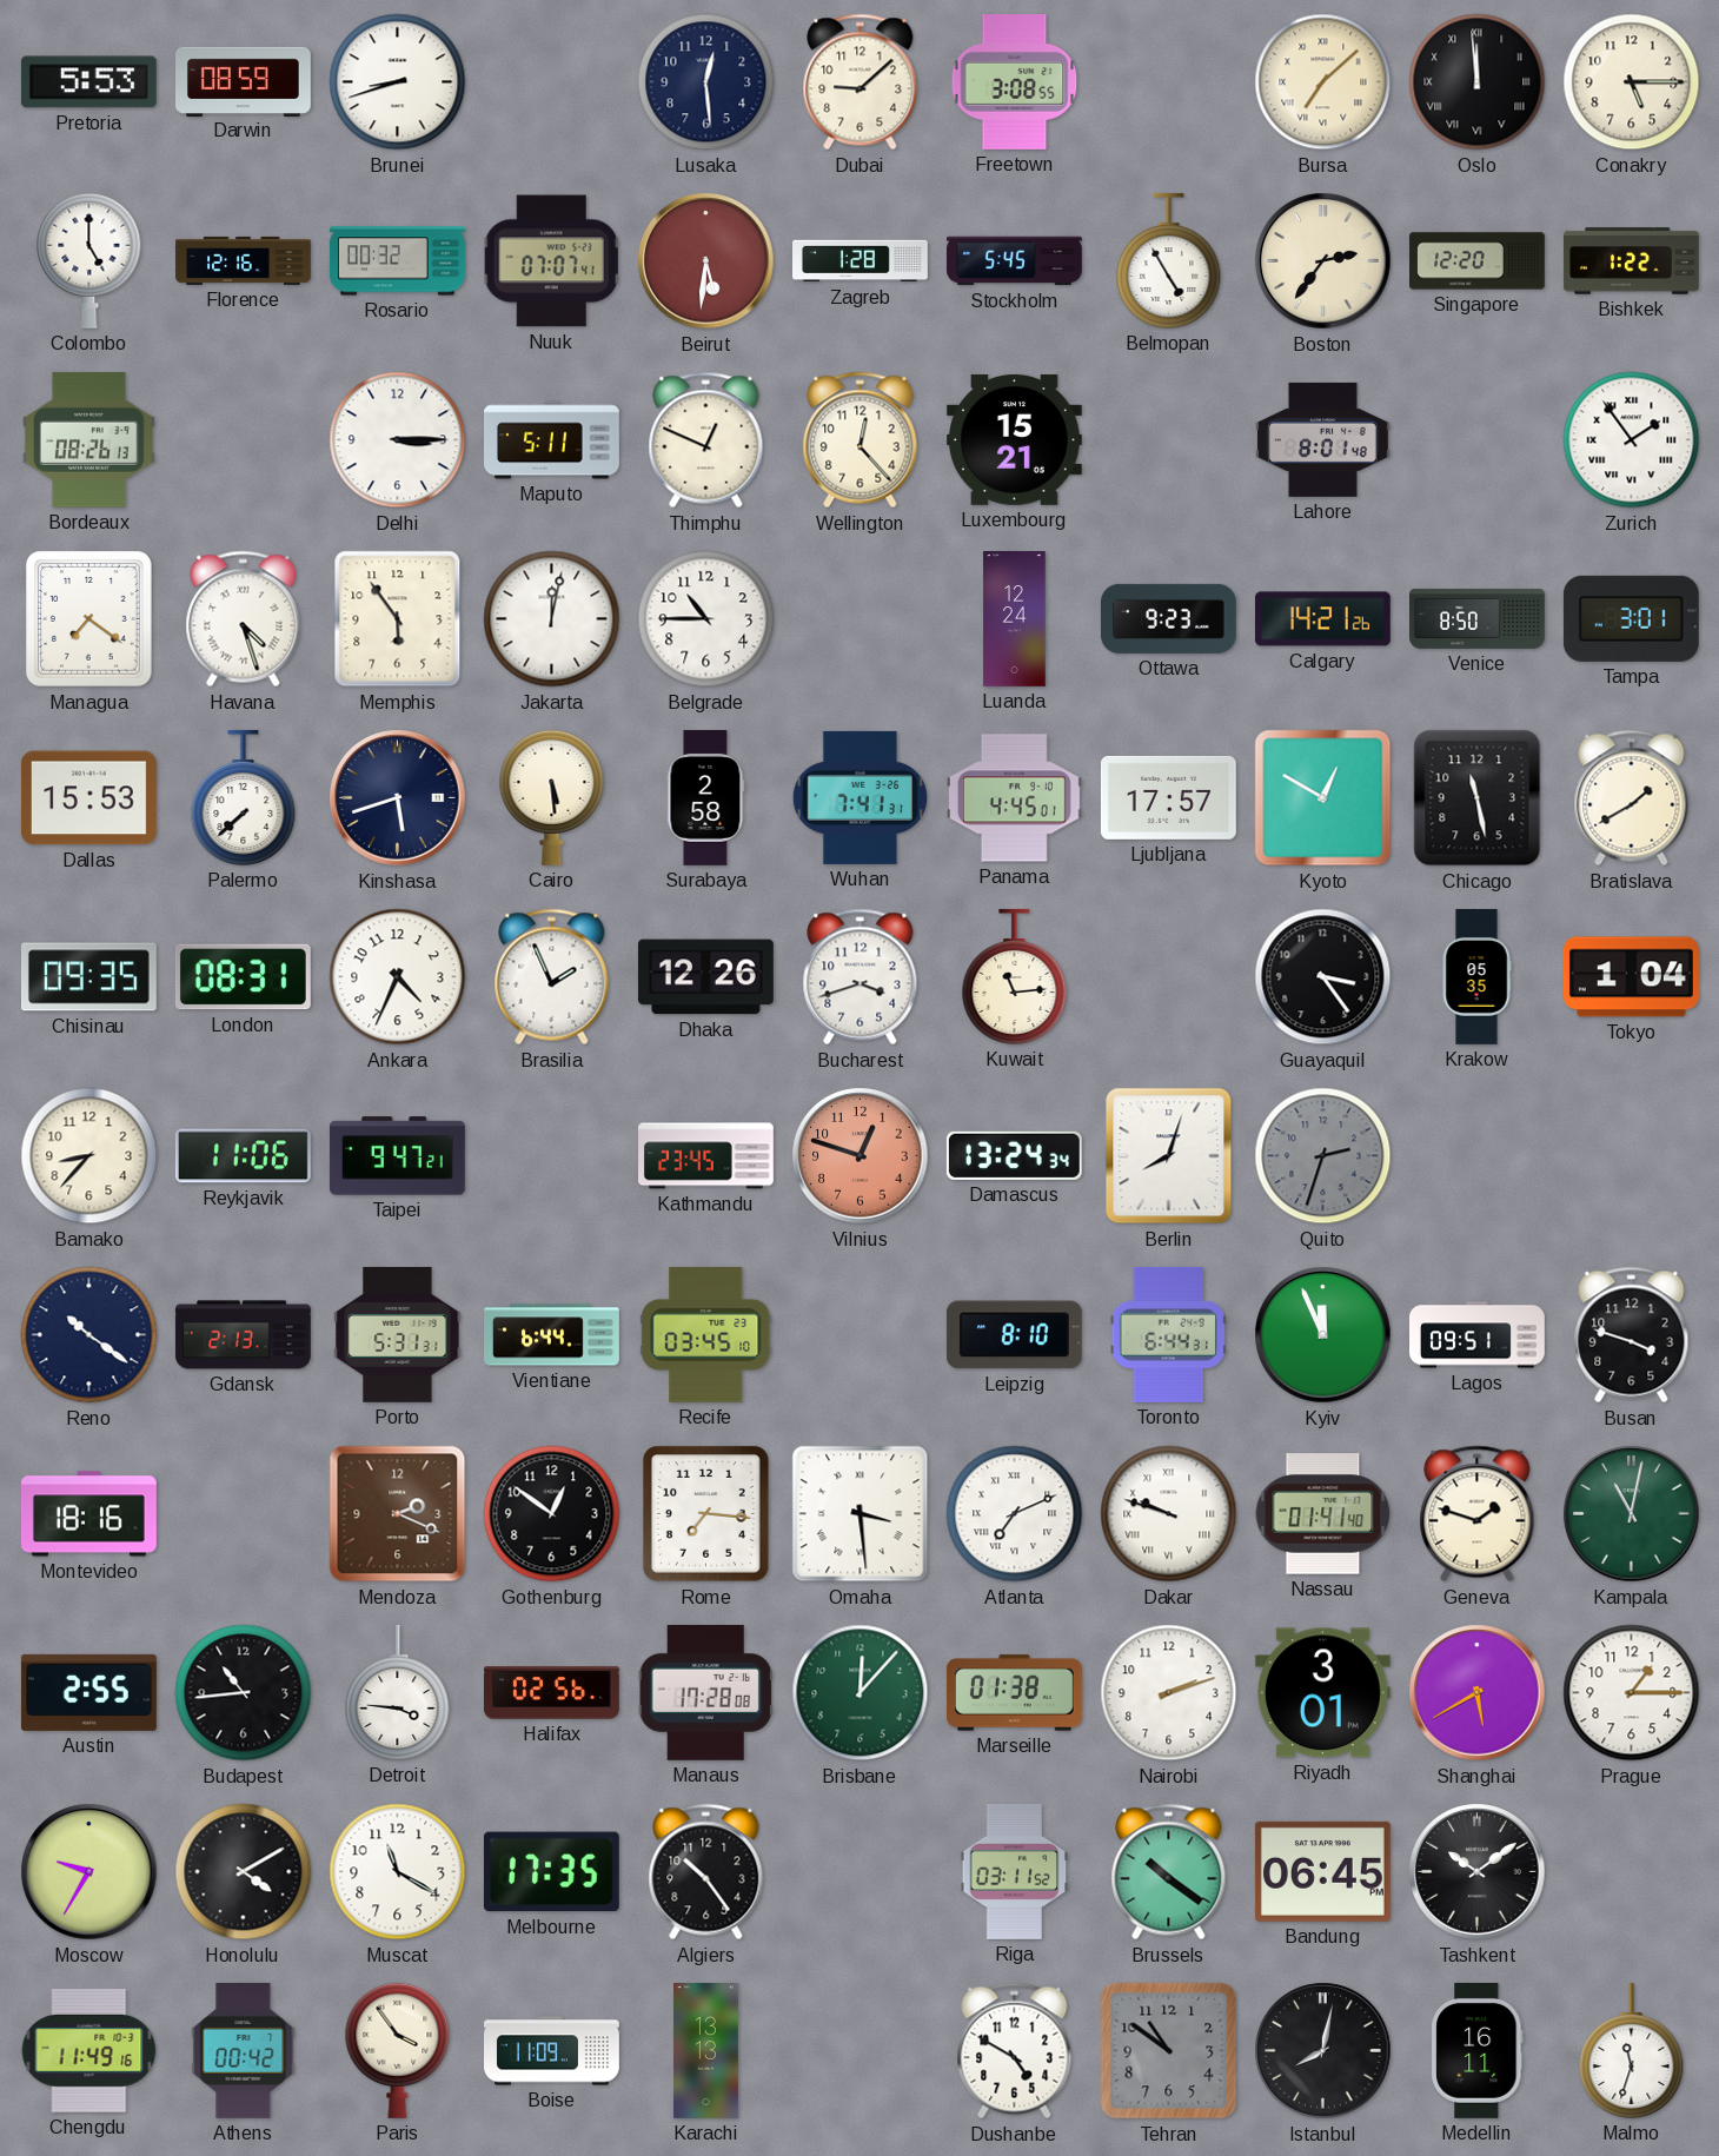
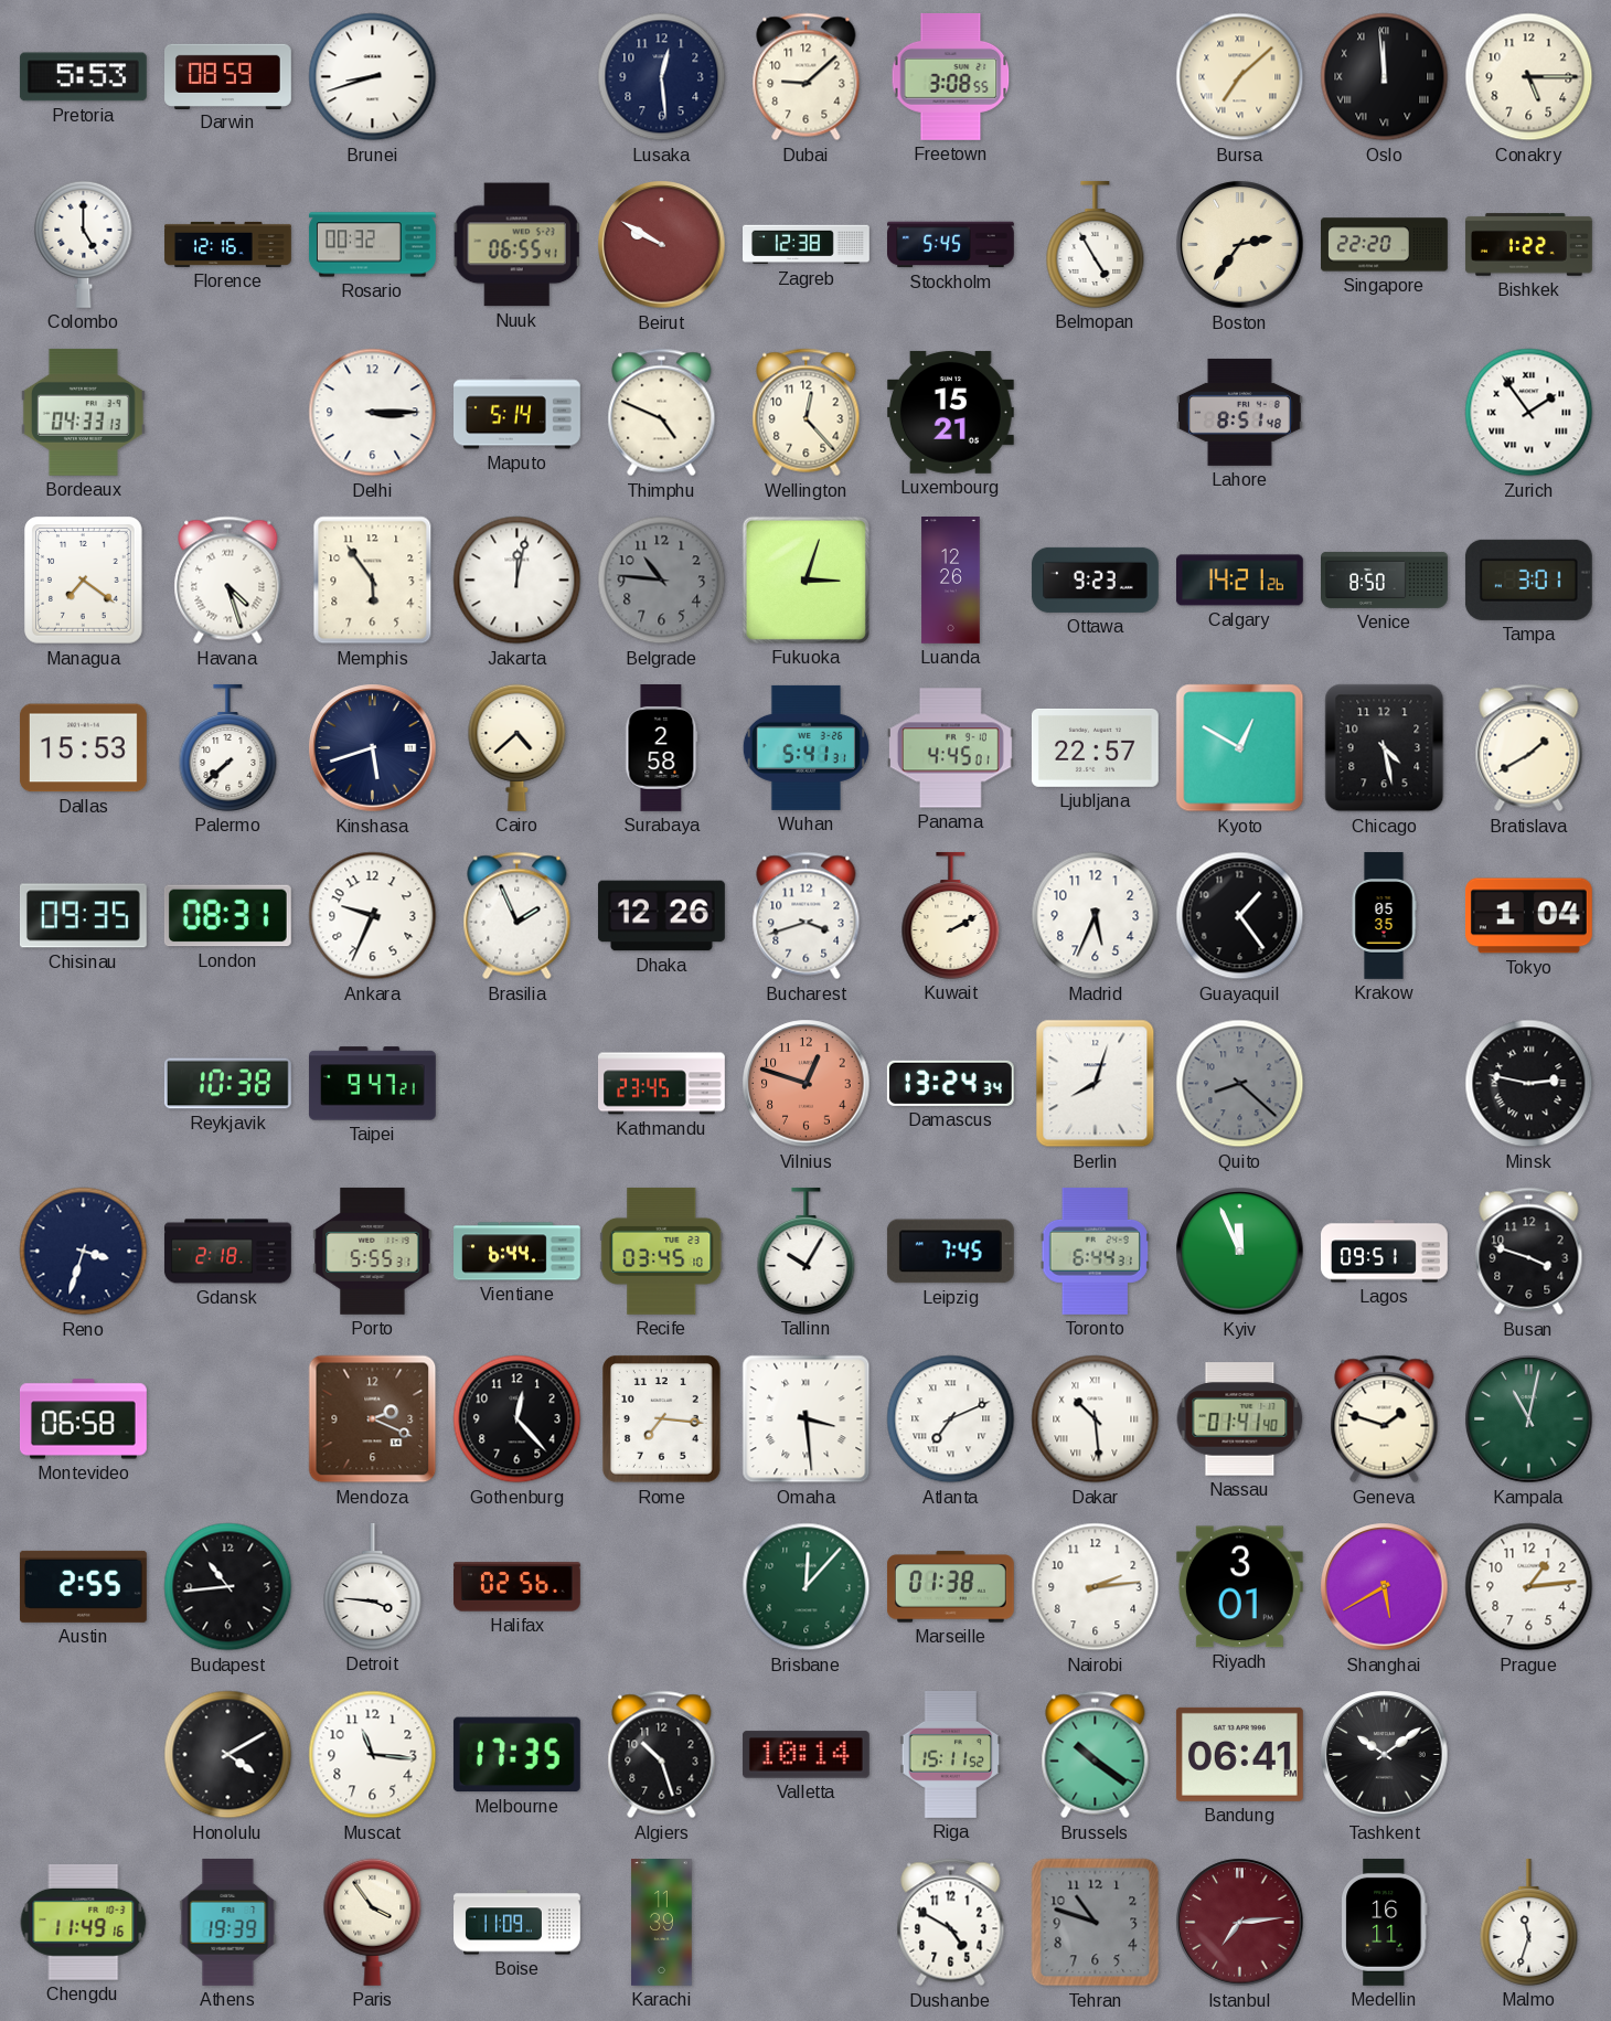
Nuuk: 07:07 -> 06:55 (516, 245)
Beirut: 5:31 -> 9:50 (662, 245)
Zagreb: 1:28 -> 12:38 (807, 245)
Singapore: 12:20 -> 22:20 (1385, 245)
Bordeaux: 08:26 -> 04:33 (83, 412)
Maputo: 5:11 -> 5:14 (518, 413)
Thimphu: 12:49 -> 4:49 (662, 413)
Lahore: 8:01 -> 8:51 (1239, 412)
Belgrade: 10:45 -> 10:46 (662, 581)
Belgrade dial: white -> grey (662, 581)
Fukuoka: none -> 3:03 (805, 579)
Luanda: 12:24 -> 12:26 (951, 581)
Cairo: 5:29 -> 4:38 (518, 747)
Wuhan: 7:41 -> 5:41 (805, 747)
Ljubljana: 17:57 -> 22:57 (1095, 747)
Chicago: 11:28 -> 4:28 (1385, 748)
Ankara: 4:34 -> 9:34 (373, 916)
Kuwait: 11:14 -> 2:10 (951, 915)
Madrid: none -> 5:34 (1096, 916)
Guayaquil: 3:24 -> 1:24 (1240, 916)
Bamako: 8:37 -> none (89, 1156)
Reykjavik: 11:06 -> 10:38 (227, 1084)
Quito: 2:33 -> 8:22 (1240, 1084)
Minsk: none -> 2:47 (1529, 1084)
Reno: 10:21 -> 3:33 (84, 1252)
Gdansk: 2:13 -> 2:18 (228, 1252)
Porto: 5:31 -> 5:55 (373, 1251)
Tallinn: none -> 10:05 (807, 1251)
Leipzig: 8:10 -> 7:45 (950, 1252)
Montevideo: 18:16 -> 06:58 (83, 1419)
Gothenburg: 12:51 -> 12:23 (518, 1419)
Dakar: 9:48 -> 10:29 (1096, 1419)
Manaus: 17:28 -> none (705, 1692)
Nairobi: 2:12 -> 2:14 (1096, 1587)
Prague: 1:15 -> 1:14 (1529, 1587)
Moscow: 9:35 -> none (89, 1872)
Muscat: 11:20 -> 11:16 (373, 1755)
Algiers: 10:24 -> 10:27 (662, 1755)
Valletta: none -> 10:14 (805, 1755)
Riga: 03:11 -> 15:11 (951, 1754)
Bandung: 06:45 -> 06:41 (1239, 1754)
Athens: 00:42 -> 19:39 (228, 1922)
Karachi: 13:13 -> 11:39 (662, 1923)
Tehran: 10:51 -> 10:48 (1096, 1923)
Istanbul: 8:02 -> 7:14 (1240, 1923)
Istanbul dial: black -> burgundy (1240, 1923)
